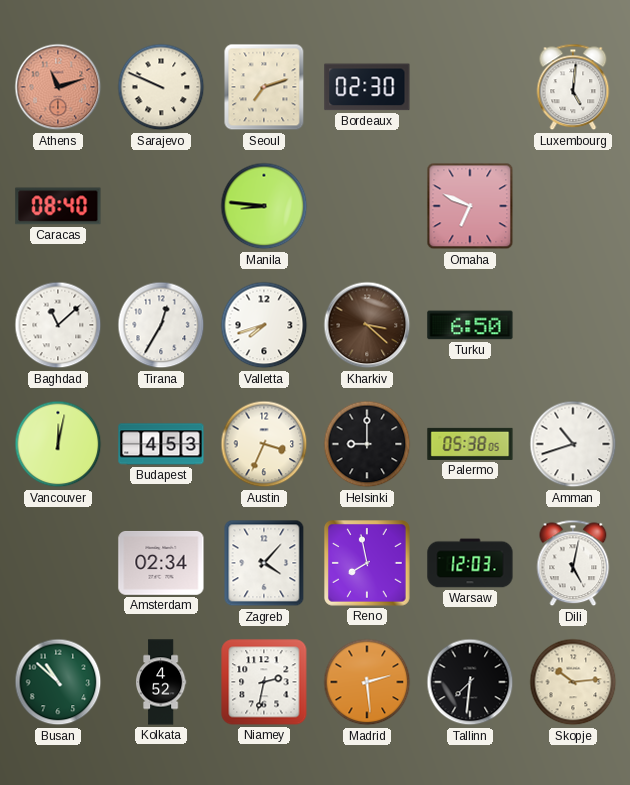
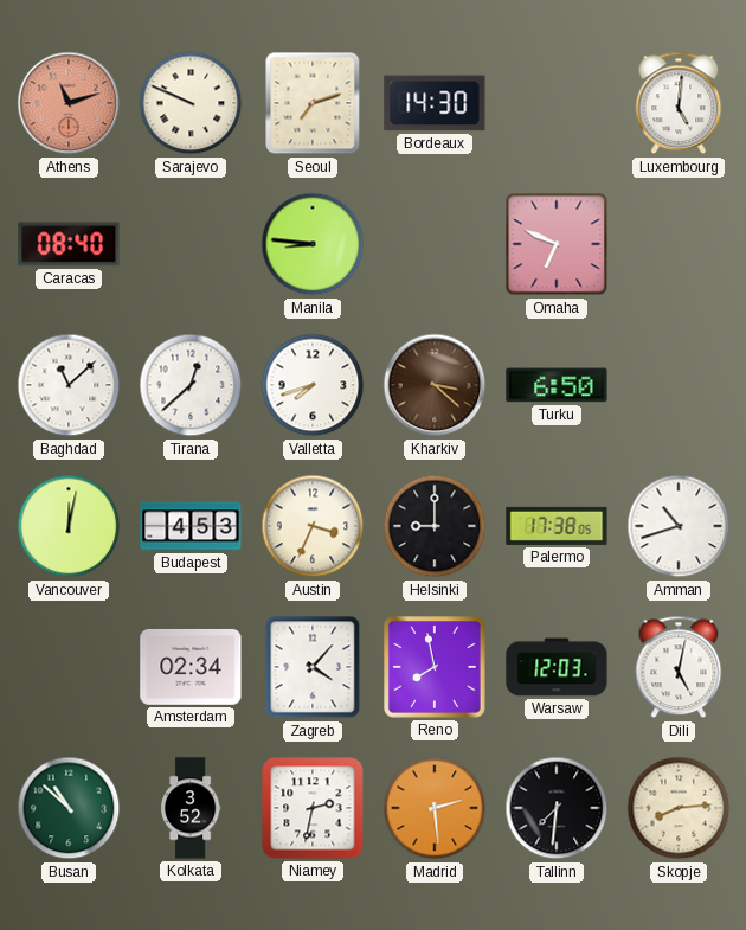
Bordeaux: 02:30 -> 14:30 (435, 103)
Tirana: 12:35 -> 12:38 (191, 385)
Palermo: 05:38 -> 17:38 (557, 526)
Kolkata: 4:52 -> 3:52 (192, 808)
Skopje: 10:14 -> 8:14 (679, 808)
